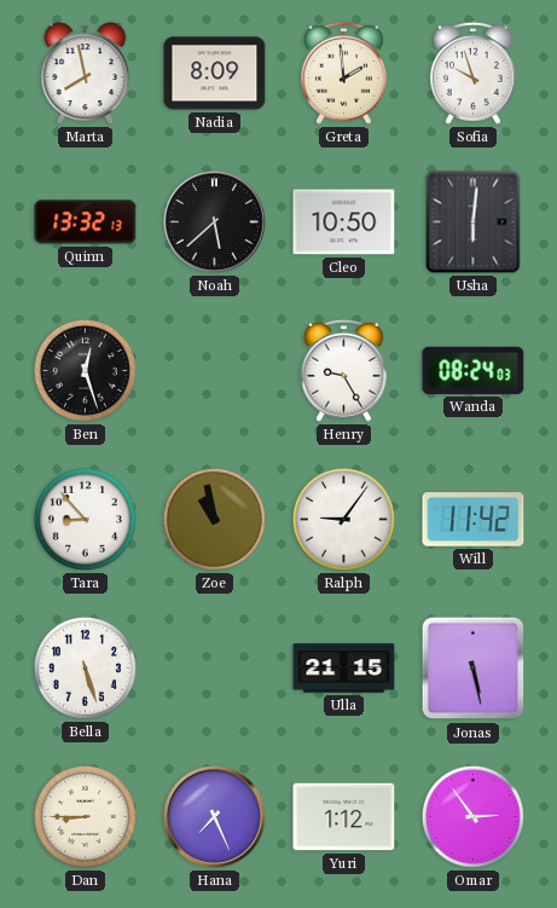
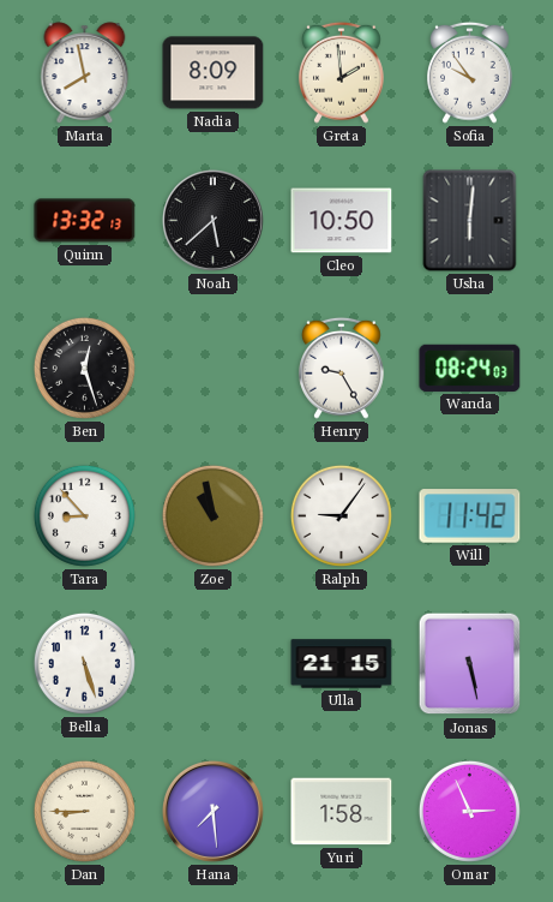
Sofia: 9:57 -> 9:54 (470, 72)
Hana: 7:26 -> 7:29 (212, 811)
Yuri: 1:12 -> 1:58 (342, 812)
Omar: 2:54 -> 2:56 (469, 811)
